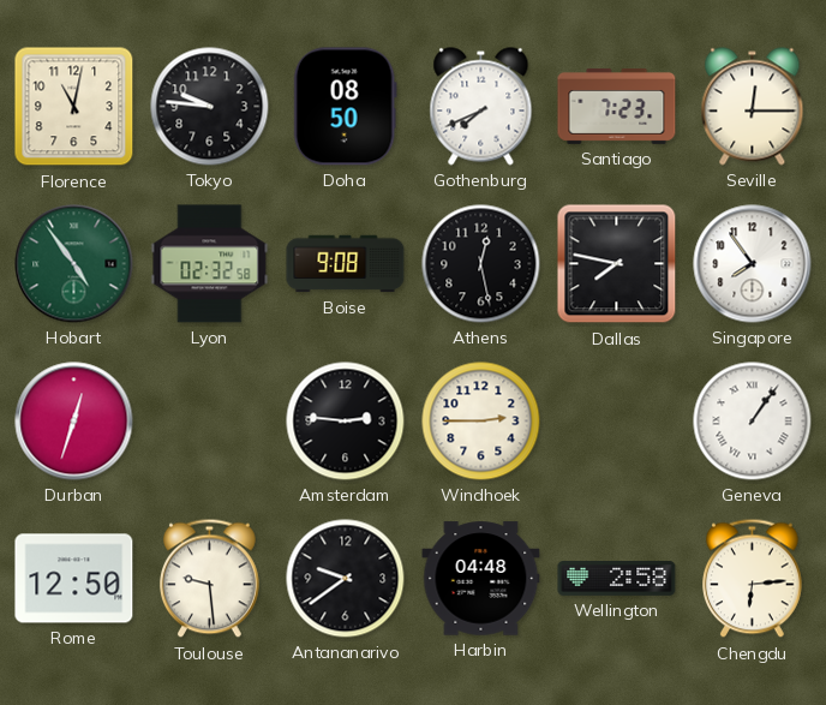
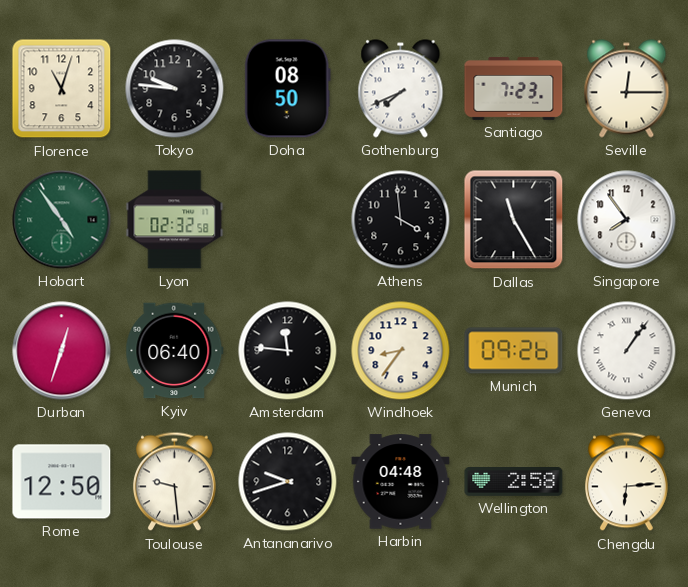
Florence: 11:02 -> 11:03 (62, 89)
Boise: 9:08 -> none (346, 264)
Athens: 12:28 -> 3:59 (401, 220)
Dallas: 7:47 -> 11:25 (514, 220)
Kyiv: none -> 06:40 (175, 351)
Amsterdam: 2:46 -> 11:46 (288, 351)
Windhoek: 2:45 -> 8:36 (401, 351)
Munich: none -> 09:26 (514, 351)
Antananarivo: 9:39 -> 9:42 (288, 482)
